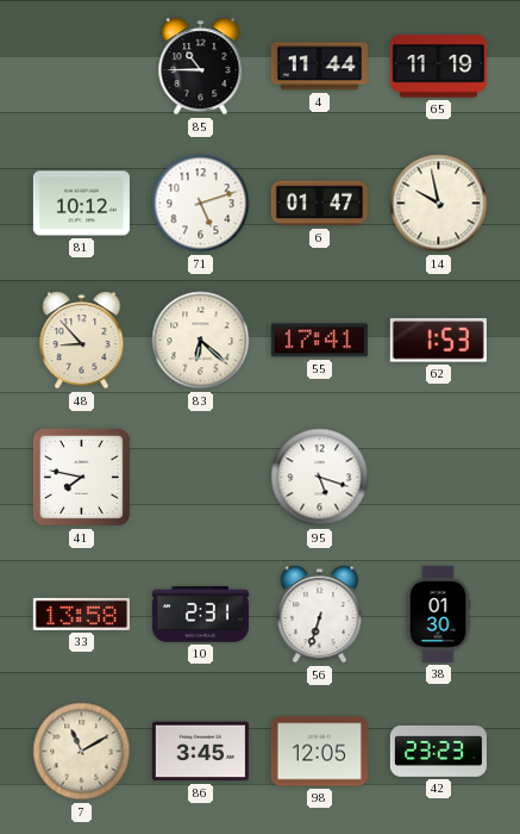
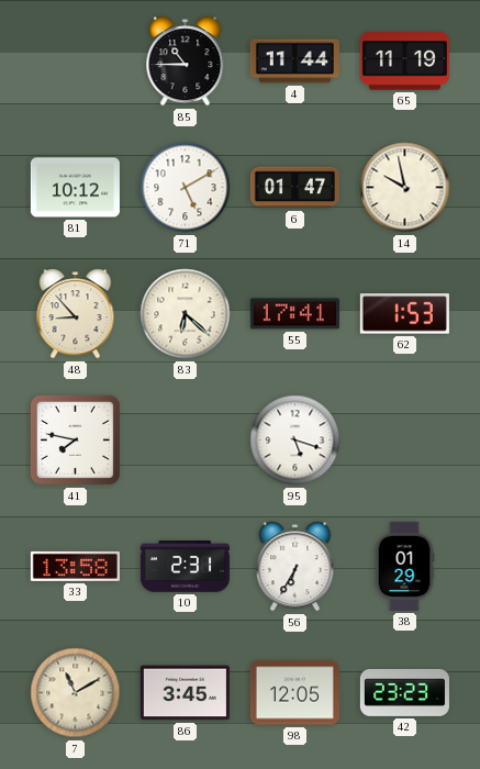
71: 5:12 -> 5:10 (186, 188)
56: 6:33 -> 6:35 (295, 567)
38: 01:30 -> 01:29 (404, 566)
